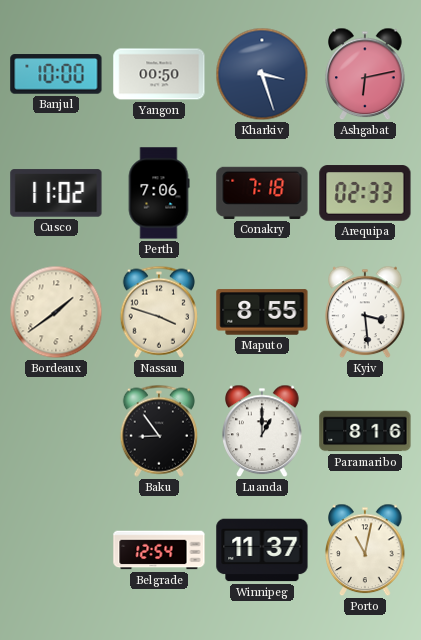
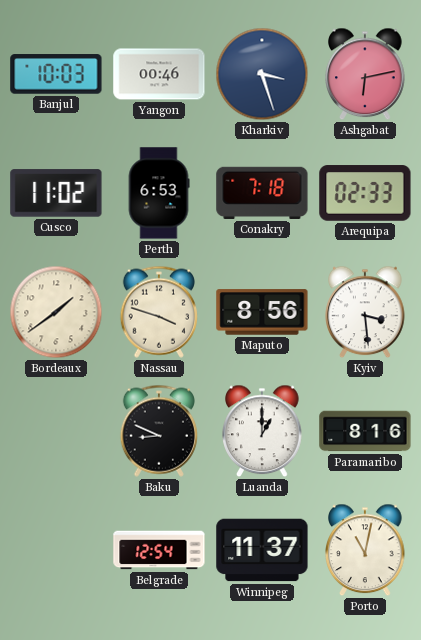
Banjul: 10:00 -> 10:03 (56, 74)
Yangon: 00:50 -> 00:46 (159, 74)
Perth: 7:06 -> 6:53 (159, 193)
Maputo: 8:55 -> 8:56 (262, 312)
Baku: 8:54 -> 8:49 (159, 431)
